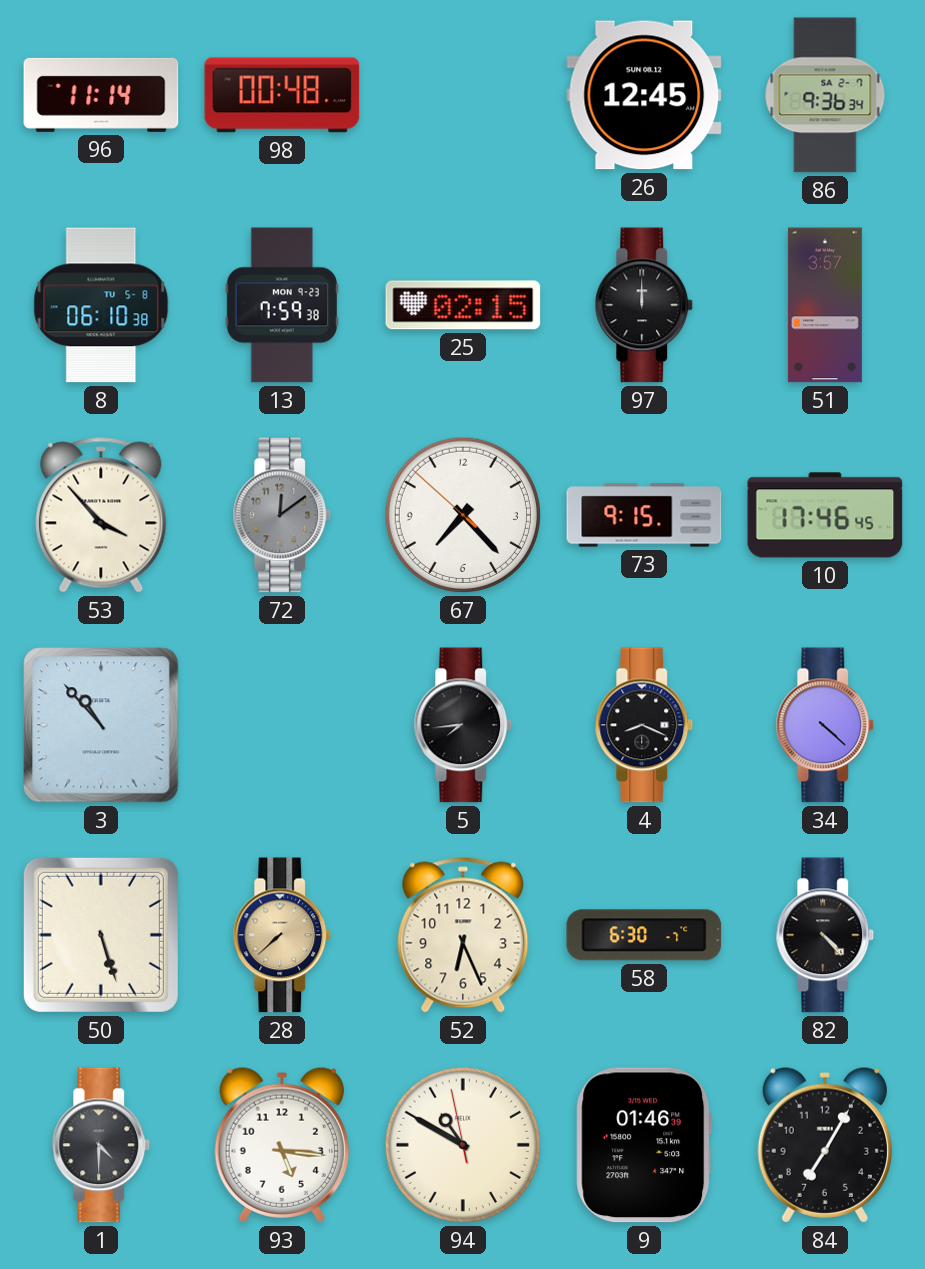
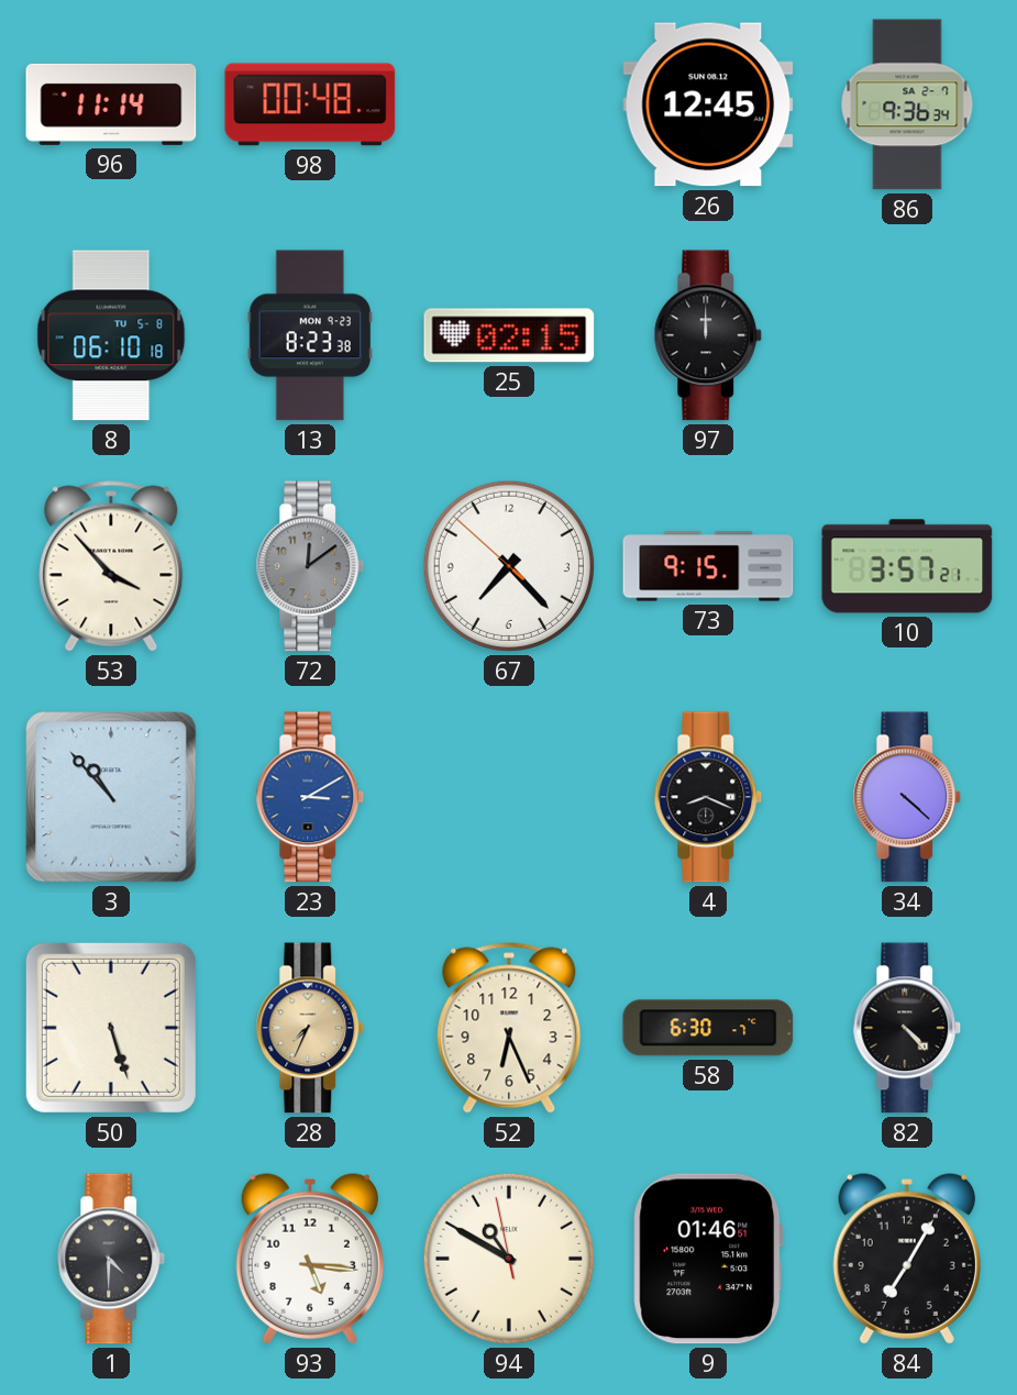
8: 06:10:38 -> 06:10:18 (111, 335)
13: 7:59 -> 8:23 (310, 335)
51: 3:57 -> none (825, 305)
10: 17:46 -> 3:57 (907, 566)
23: none -> 3:10 (310, 797)
5: 7:44 -> none (463, 725)
28: 7:38 -> 7:34 (310, 1028)
9: 01:46:39 -> 01:46:51 (708, 1259)
